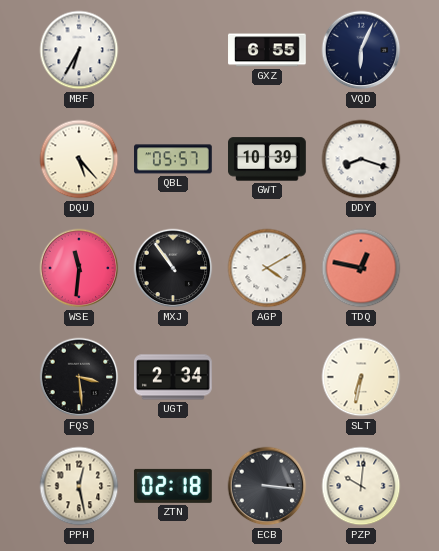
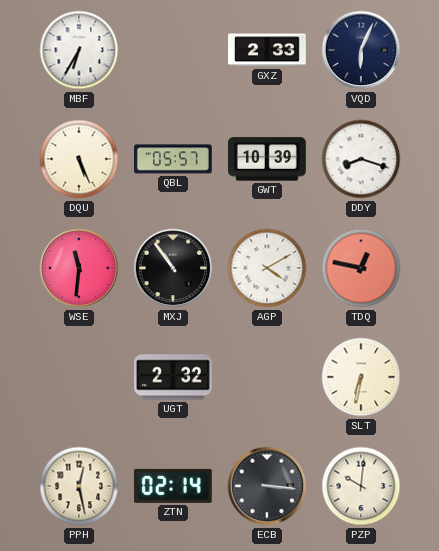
GXZ: 6:55 -> 2:33 (267, 50)
DQU: 5:23 -> 5:26 (79, 159)
FQS: 3:29 -> none (79, 377)
UGT: 2:34 -> 2:32 (174, 377)
ZTN: 02:18 -> 02:14 (173, 486)
